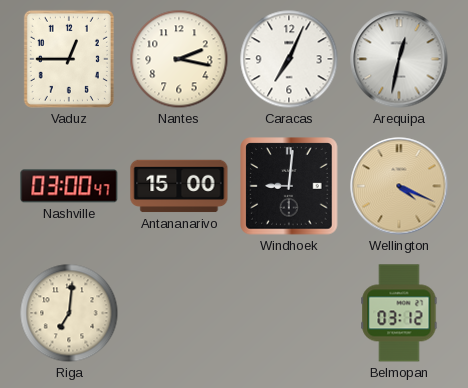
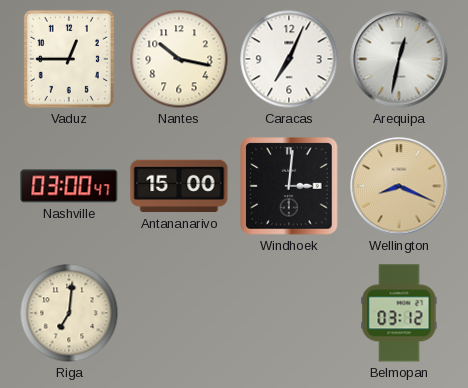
Nantes: 2:17 -> 10:17 (179, 59)
Windhoek: 9:01 -> 3:01 (289, 186)
Wellington: 4:19 -> 8:19 (399, 186)
